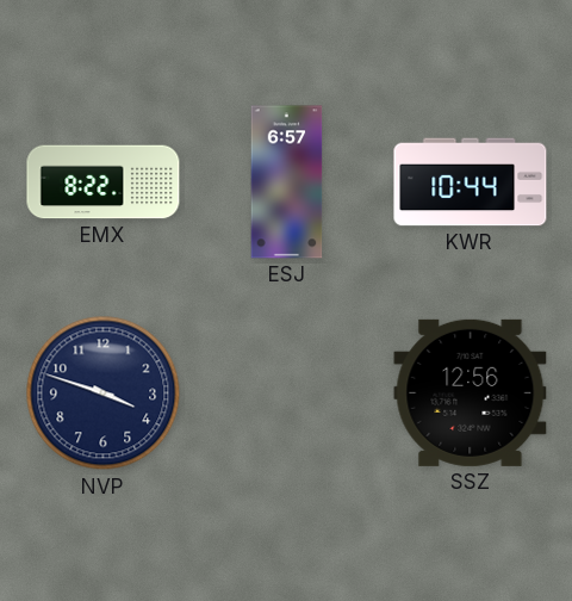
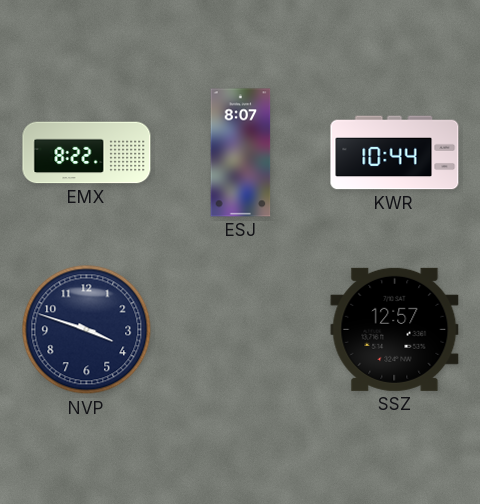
ESJ: 6:57 -> 8:07 (241, 153)
SSZ: 12:56 -> 12:57 (395, 329)
